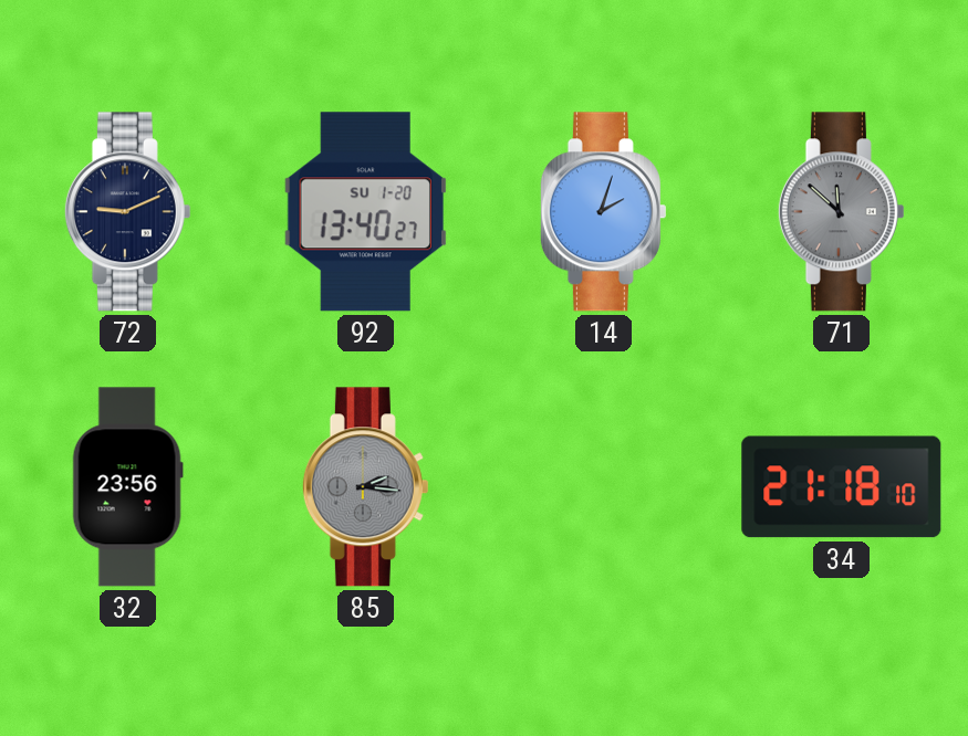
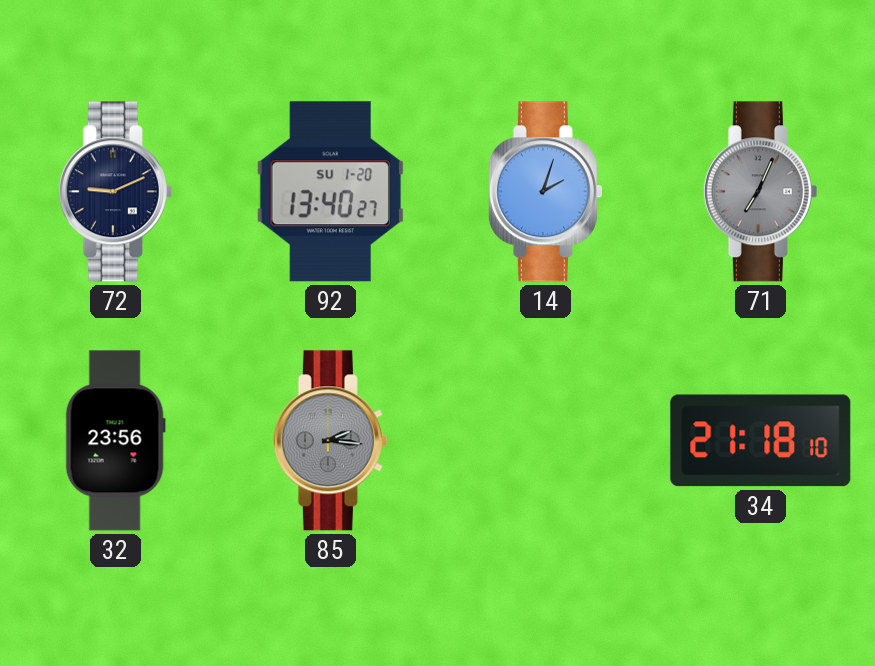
71: 11:52 -> 7:04 (760, 192)
